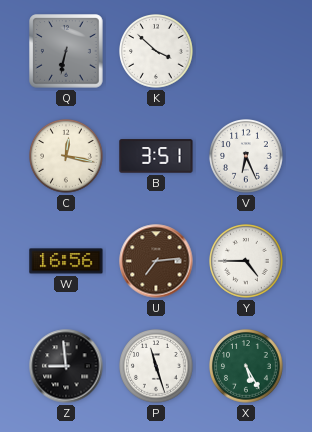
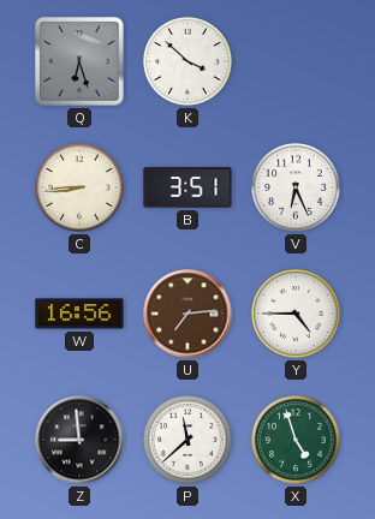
Q: 6:32 -> 6:27 (79, 61)
C: 12:17 -> 8:44 (81, 189)
P: 11:27 -> 11:38 (189, 441)
X: 5:25 -> 4:57 (297, 441)
